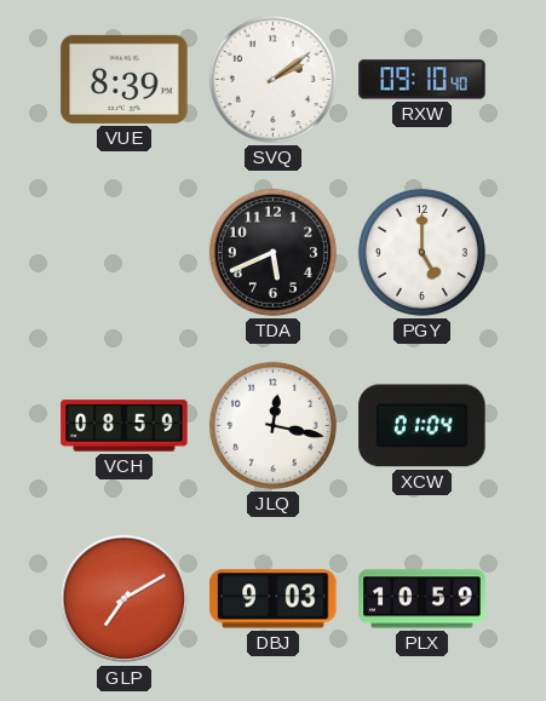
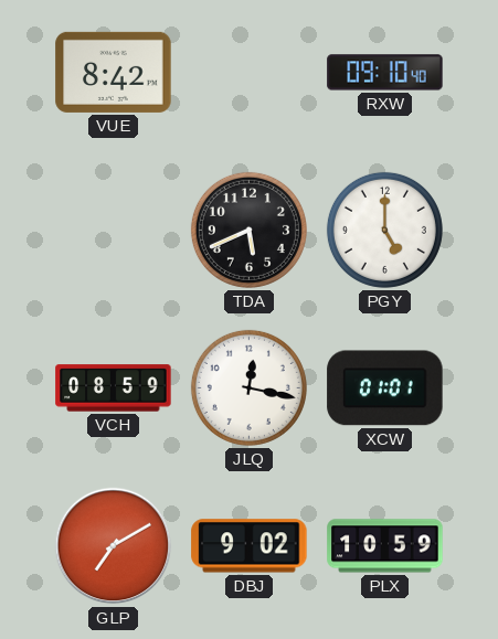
VUE: 8:39 -> 8:42 (114, 72)
SVQ: 2:09 -> none (272, 79)
XCW: 01:04 -> 01:01 (385, 388)
DBJ: 9:03 -> 9:02 (250, 546)
